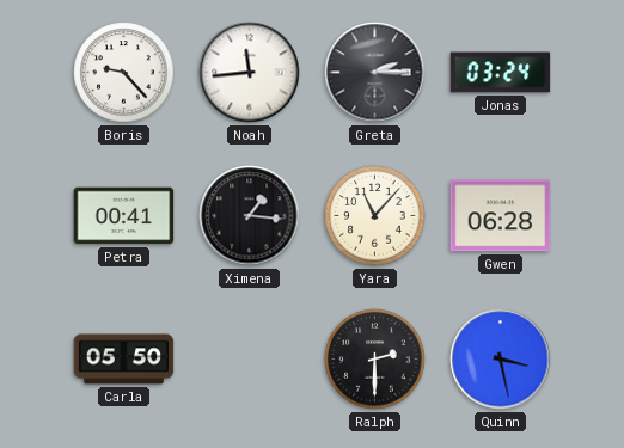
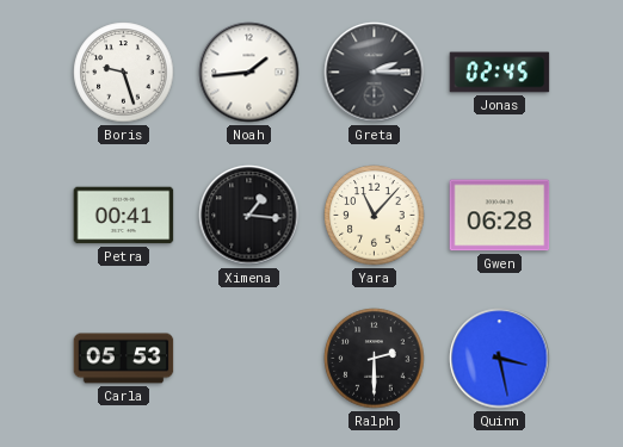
Boris: 9:23 -> 9:27 (124, 73)
Noah: 11:44 -> 1:44 (249, 73)
Jonas: 03:24 -> 02:45 (500, 73)
Carla: 05:50 -> 05:53 (124, 359)
